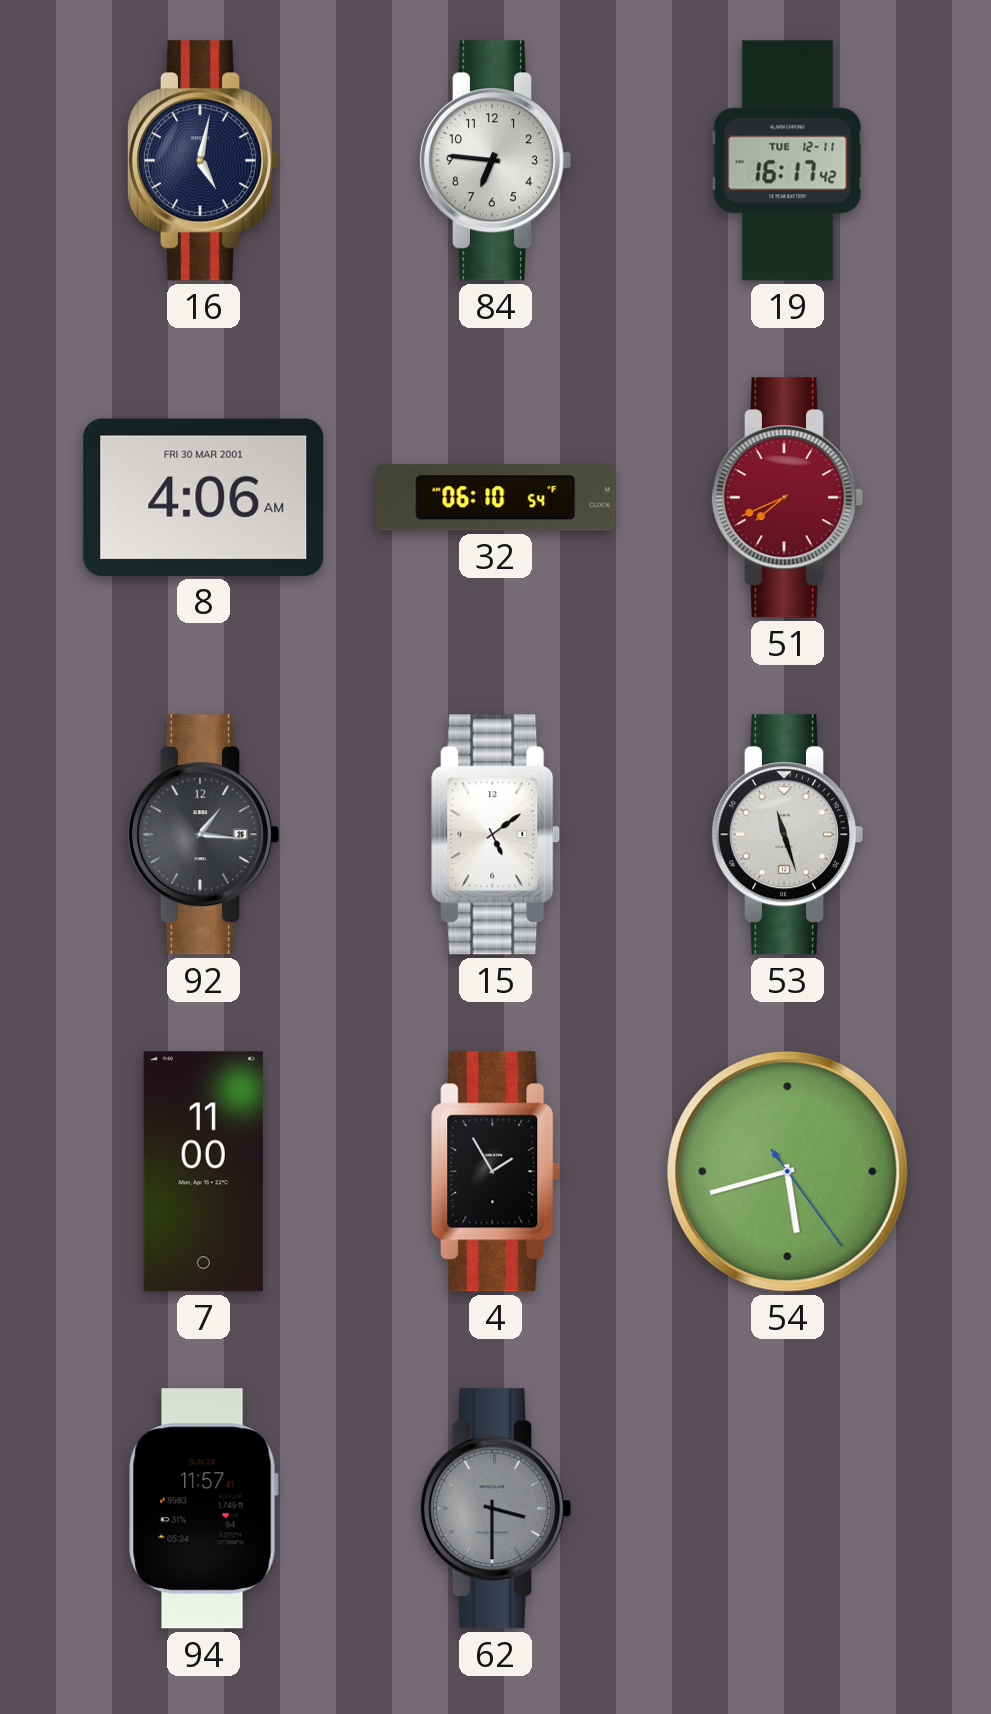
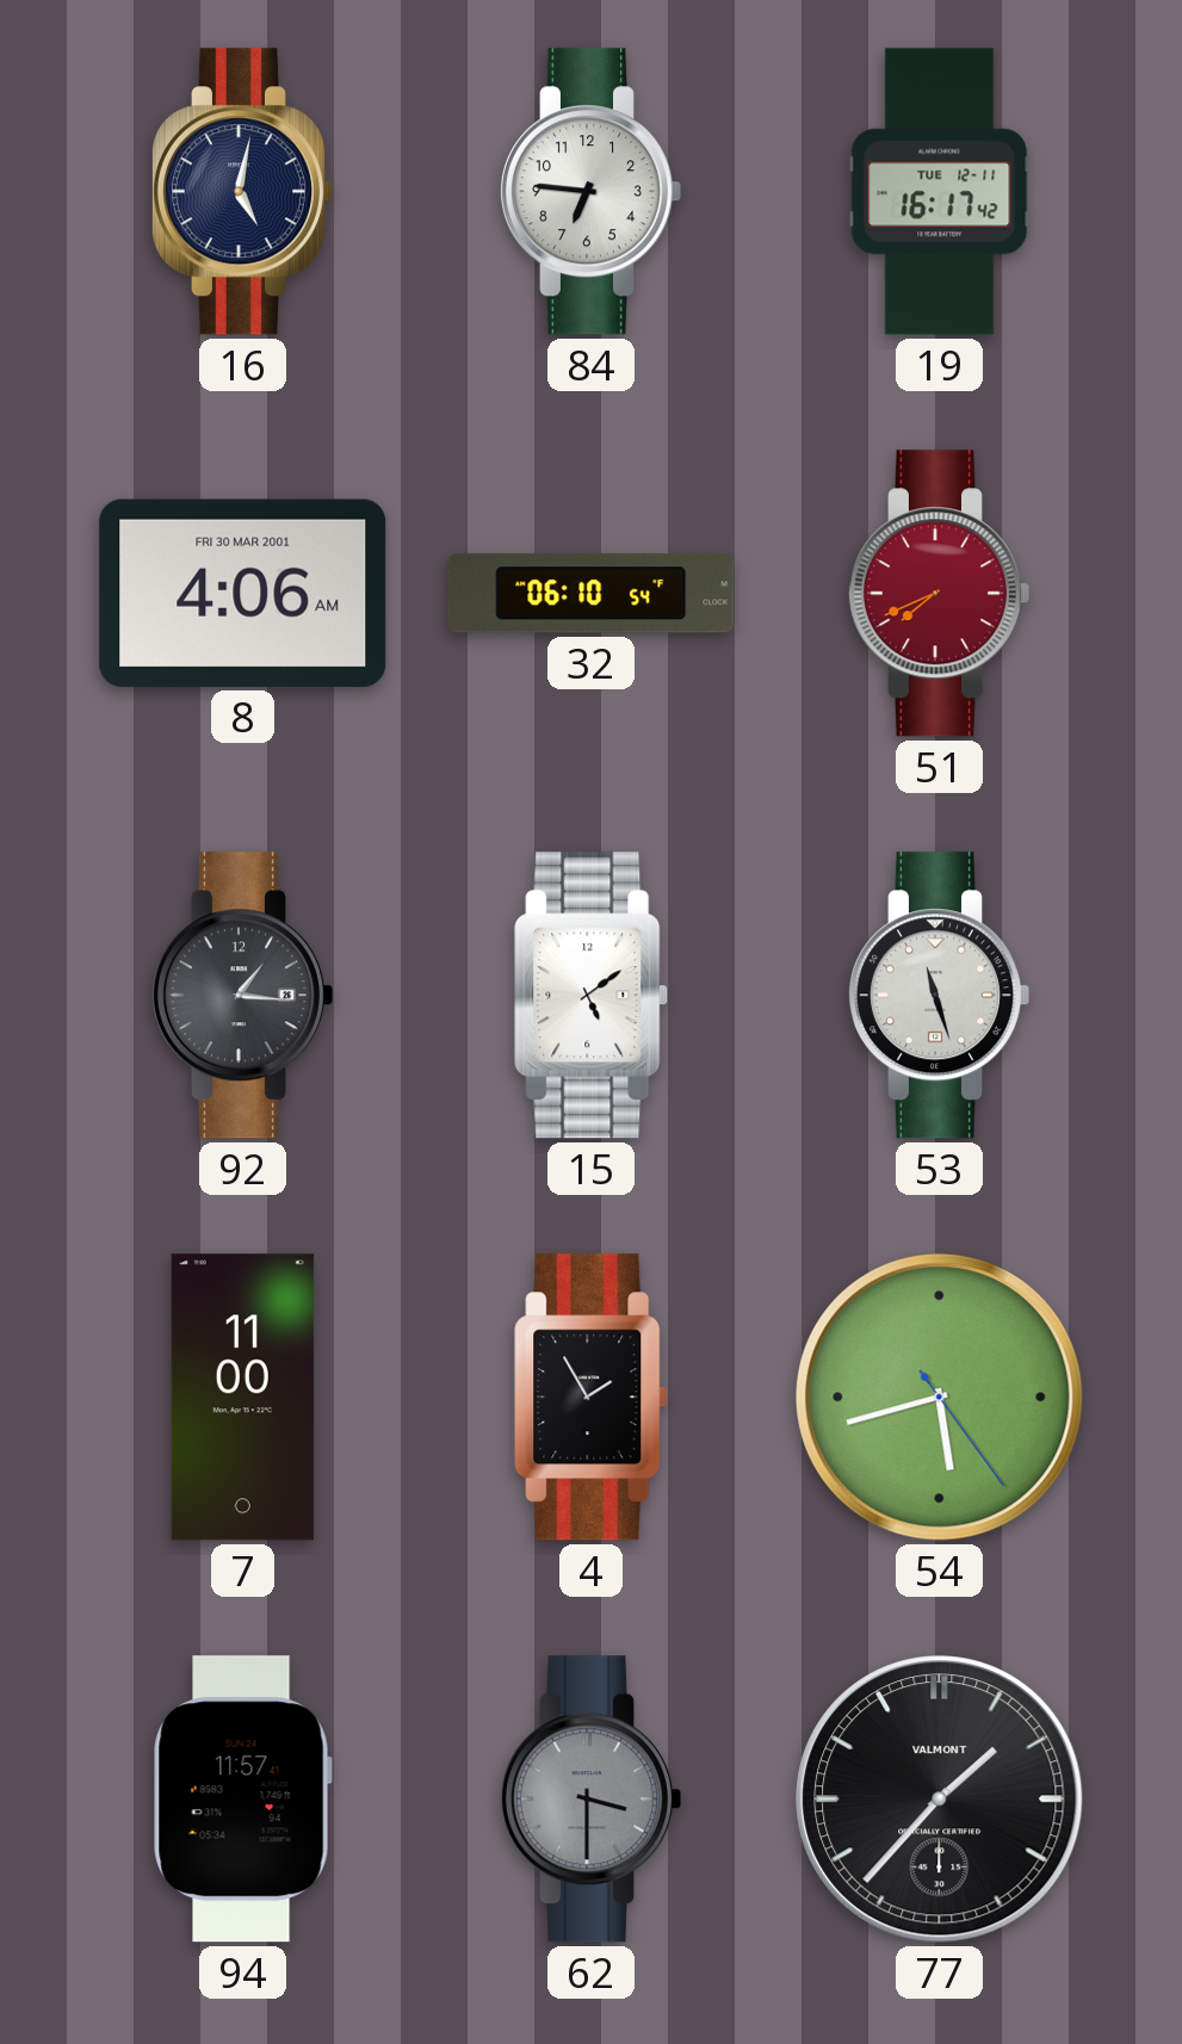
77: none -> 1:37 (940, 1800)
